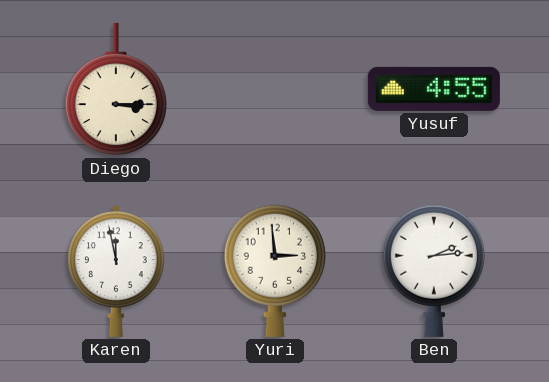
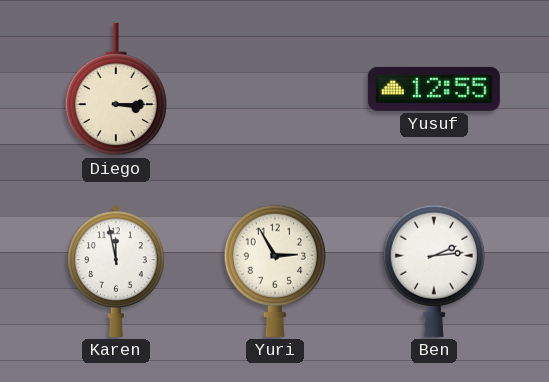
Yusuf: 4:55 -> 12:55 (434, 89)
Yuri: 2:59 -> 2:55 (275, 271)
